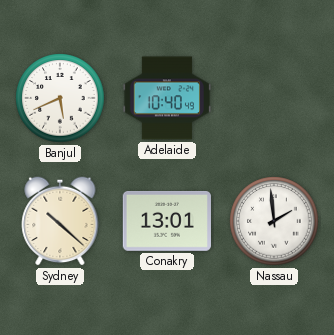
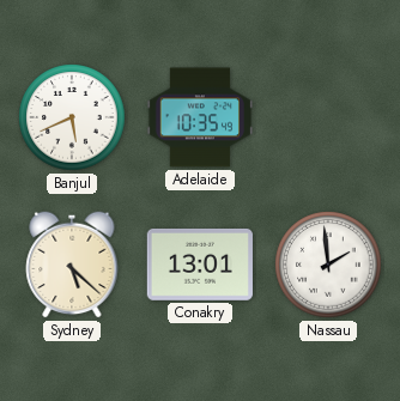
Adelaide: 10:40 -> 10:35 (199, 117)
Sydney: 10:22 -> 5:22 (72, 265)
